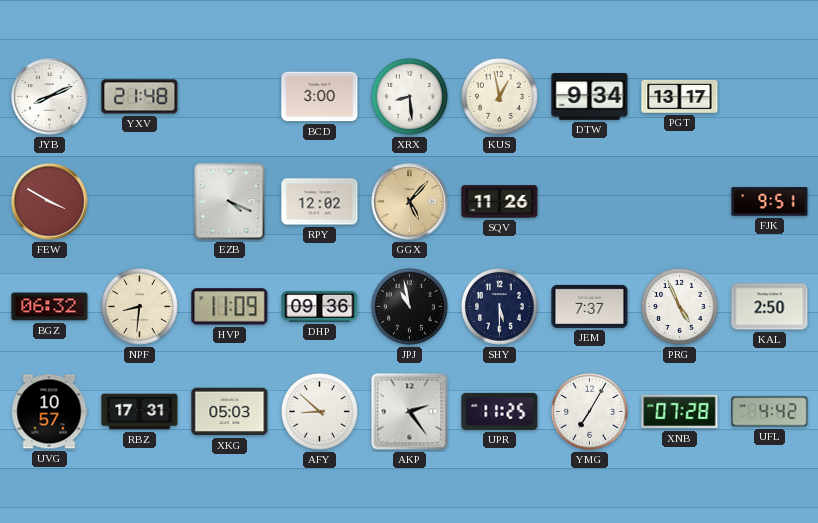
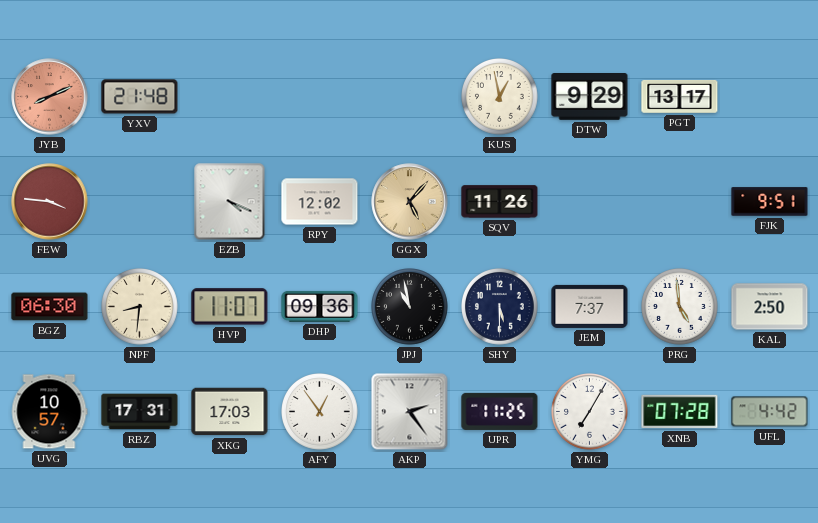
JYB dial: white -> salmon (50, 97)
BCD: 3:00 -> none (320, 97)
XRX: 8:29 -> none (410, 97)
DTW: 9:34 -> 9:29 (590, 97)
FEW: 3:50 -> 3:46 (50, 202)
BGZ: 06:32 -> 06:30 (50, 307)
HVP: 11:09 -> 11:07 (230, 307)
PRG: 4:56 -> 4:59 (680, 307)
XKG: 05:03 -> 17:03 (230, 412)
AFY: 8:52 -> 12:54 (320, 412)
